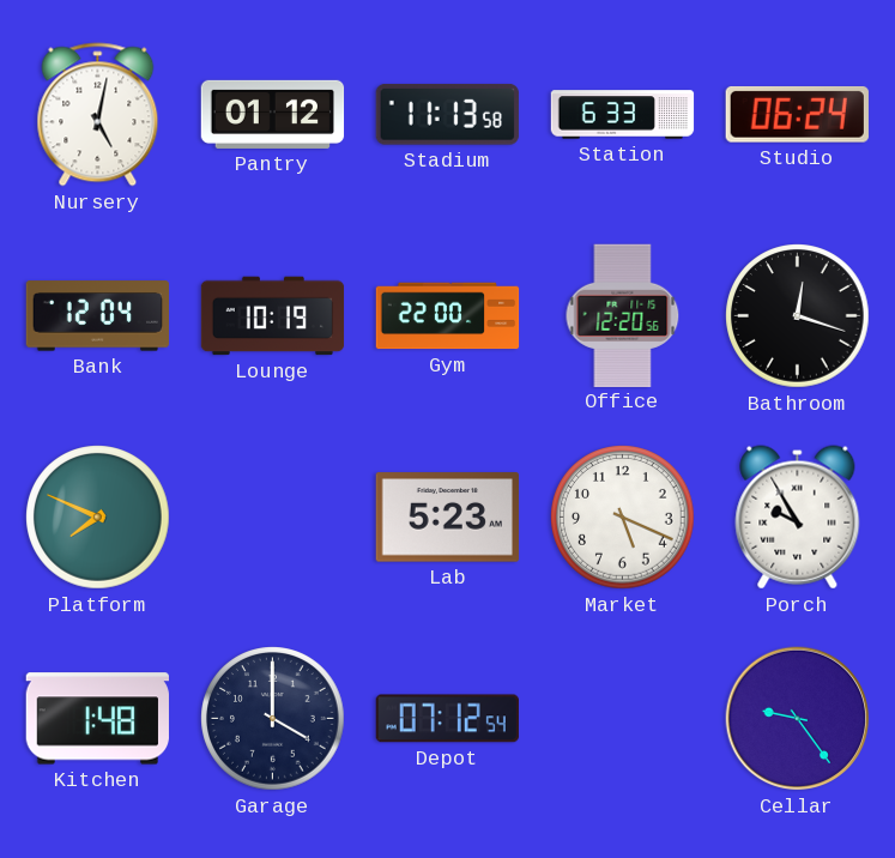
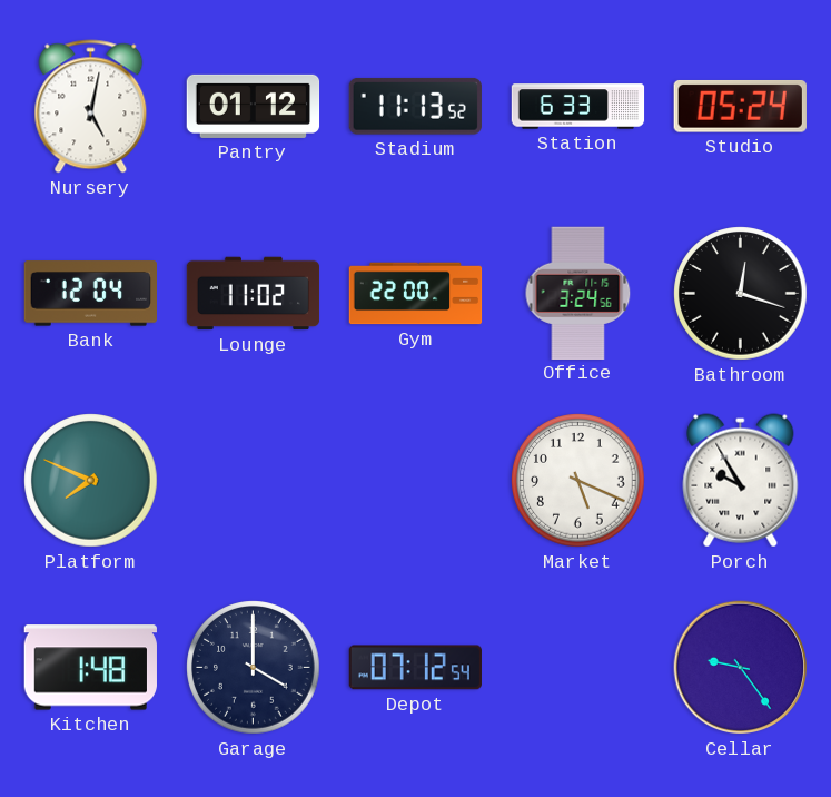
Stadium: 11:13:58 -> 11:13:52 (415, 106)
Studio: 06:24 -> 05:24 (740, 106)
Lounge: 10:19 -> 11:02 (254, 294)
Office: 12:20 -> 3:24 (578, 293)
Lab: 5:23 -> none (447, 518)
